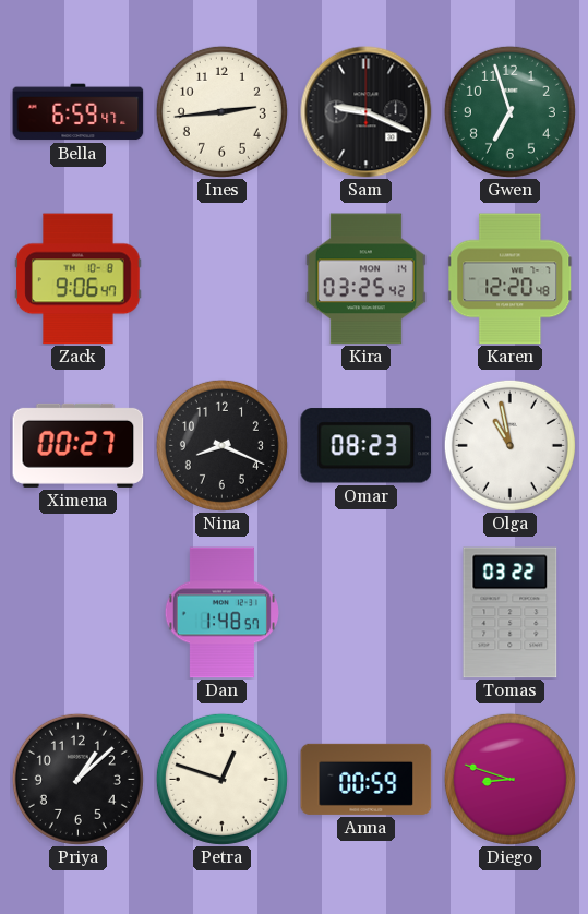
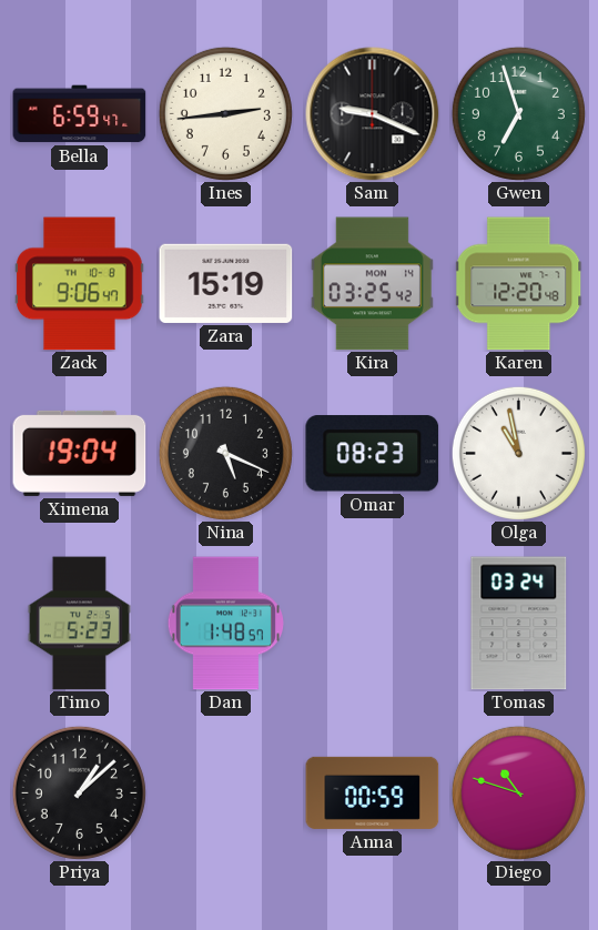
Zara: none -> 15:19 (226, 283)
Ximena: 00:27 -> 19:04 (80, 453)
Nina: 8:19 -> 5:19 (225, 453)
Timo: none -> 5:23 (79, 624)
Tomas: 03:22 -> 03:24 (519, 624)
Petra: 12:48 -> none (221, 779)
Diego: 8:48 -> 10:48 (518, 792)
